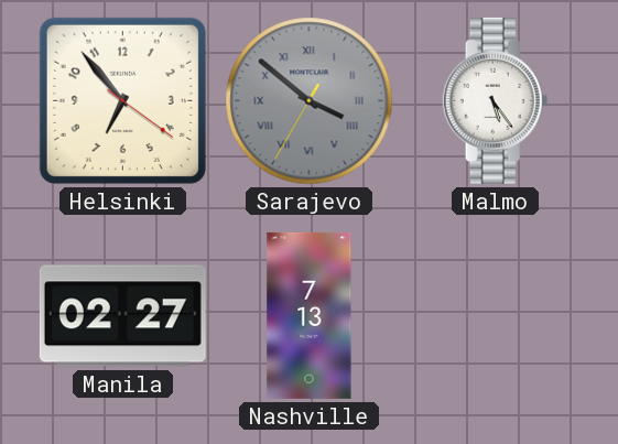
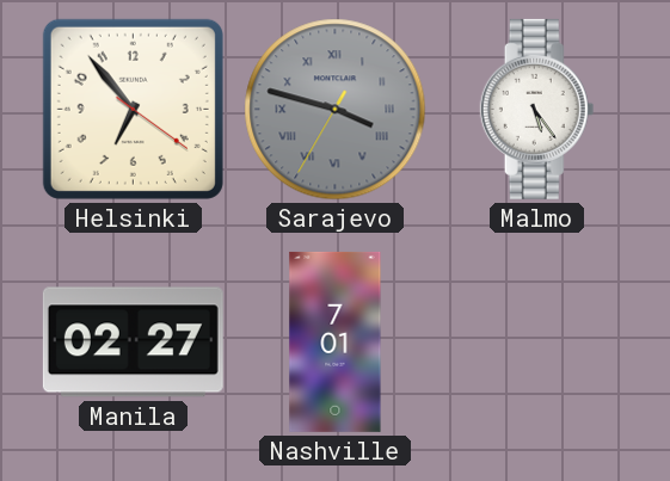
Sarajevo: 3:51 -> 3:47 (336, 110)
Nashville: 7:13 -> 7:01 (336, 341)
